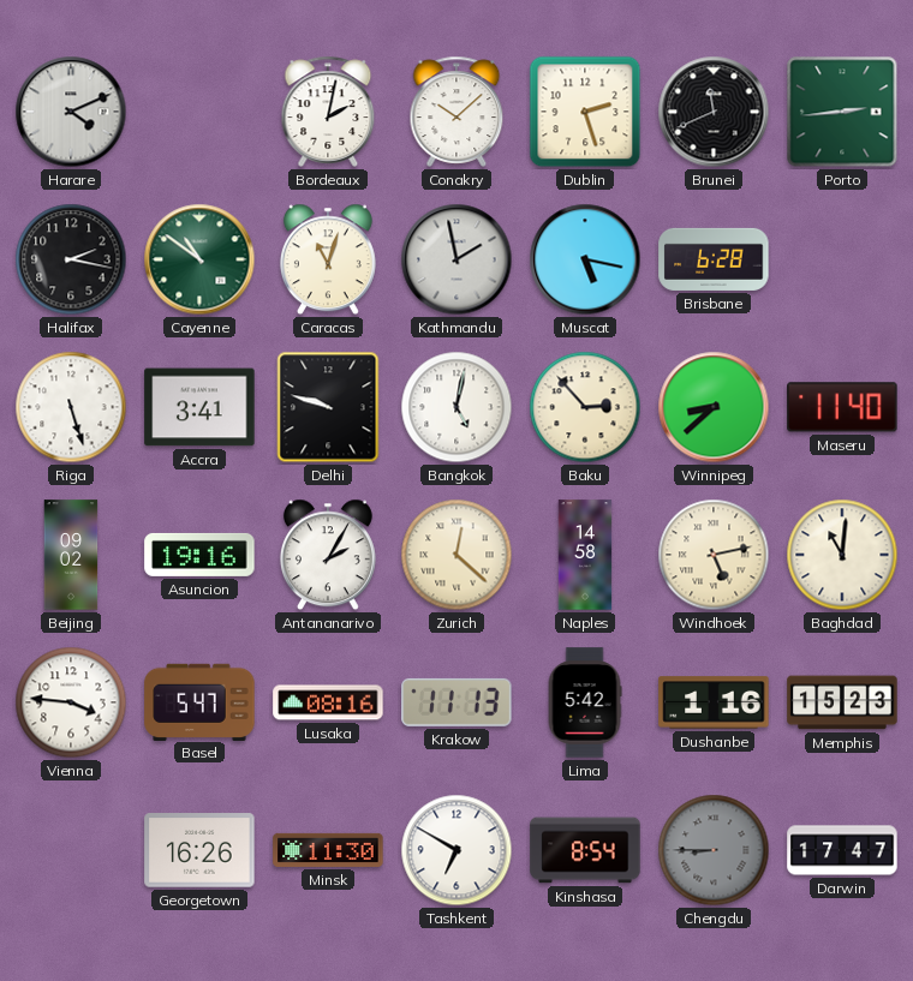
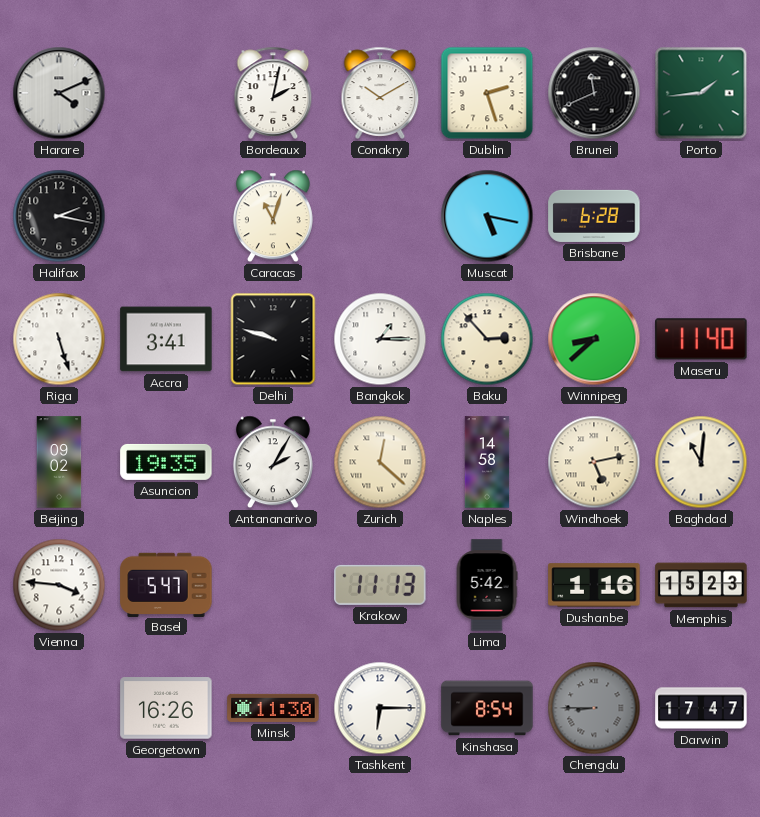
Conakry: 10:08 -> 10:10 (380, 93)
Porto: 2:44 -> 1:44 (701, 93)
Cayenne: 10:51 -> none (199, 259)
Kathmandu: 1:58 -> none (456, 259)
Bangkok: 5:02 -> 1:15 (380, 339)
Asuncion: 19:16 -> 19:35 (166, 462)
Lusaka: 08:16 -> none (328, 702)
Tashkent: 6:50 -> 6:15 (380, 708)
